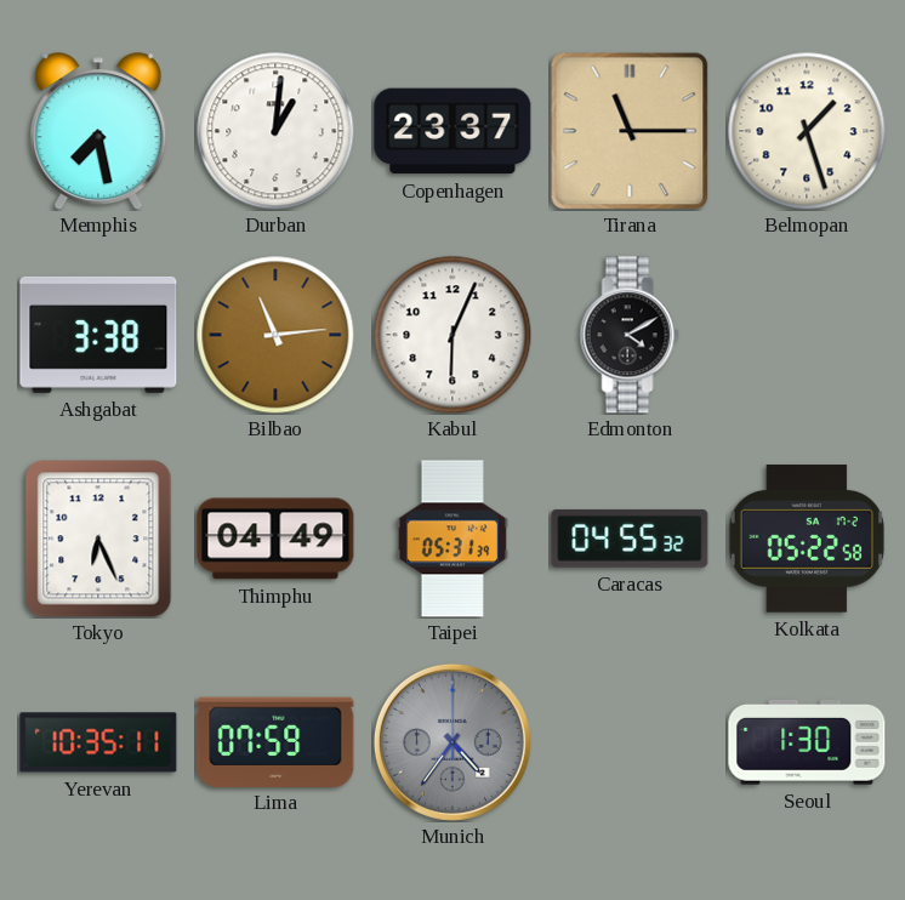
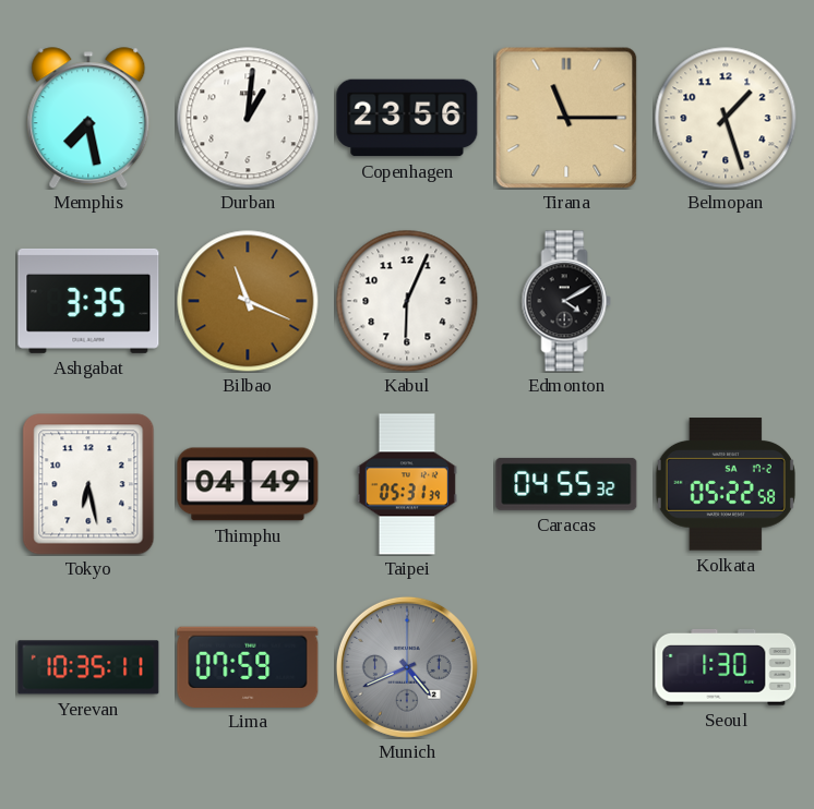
Copenhagen: 23:37 -> 23:56 (407, 118)
Ashgabat: 3:38 -> 3:35 (88, 301)
Bilbao: 11:14 -> 11:19 (248, 301)
Tokyo: 6:26 -> 6:28 (88, 484)
Munich: 4:36 -> 4:41 (407, 667)
